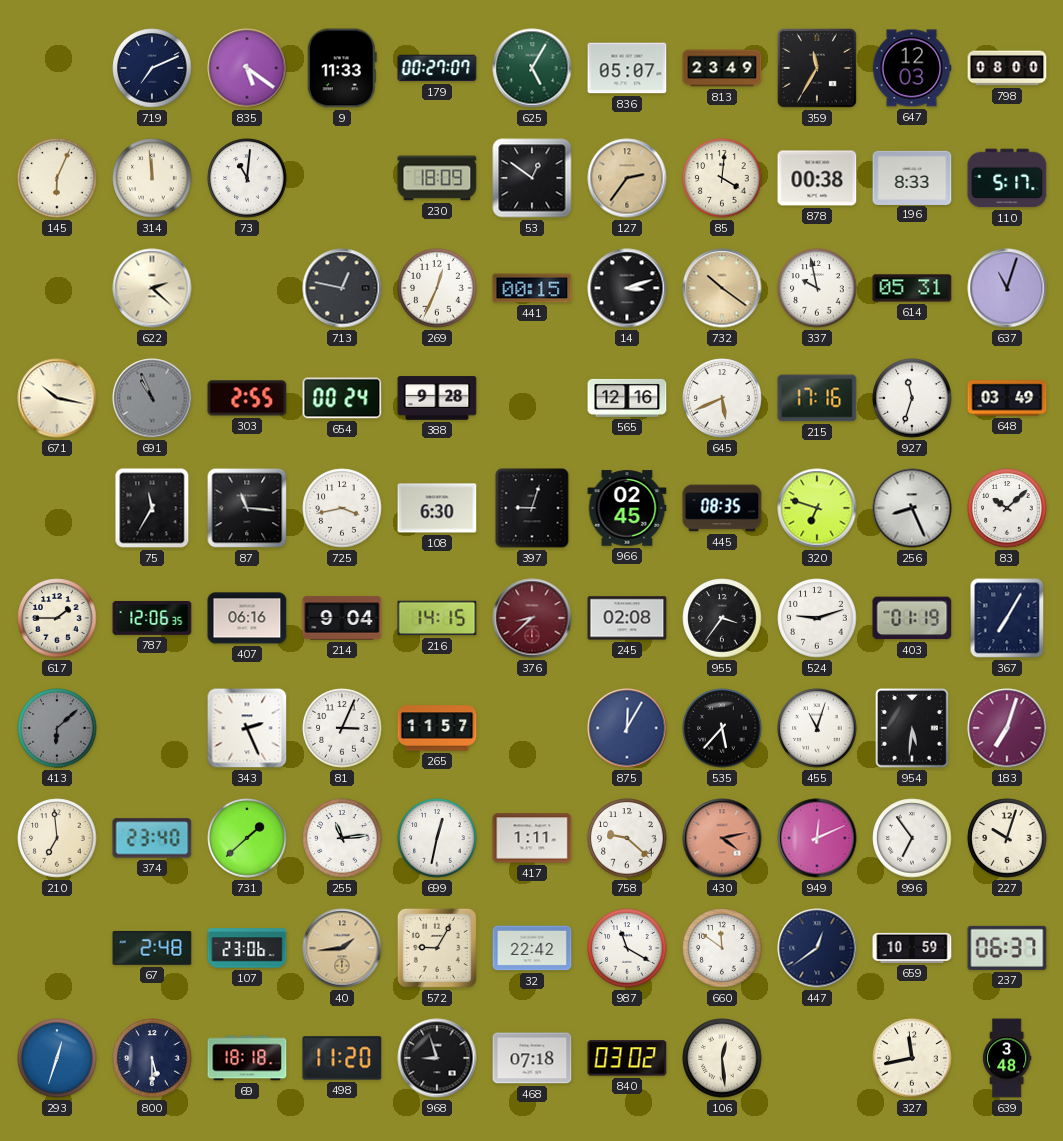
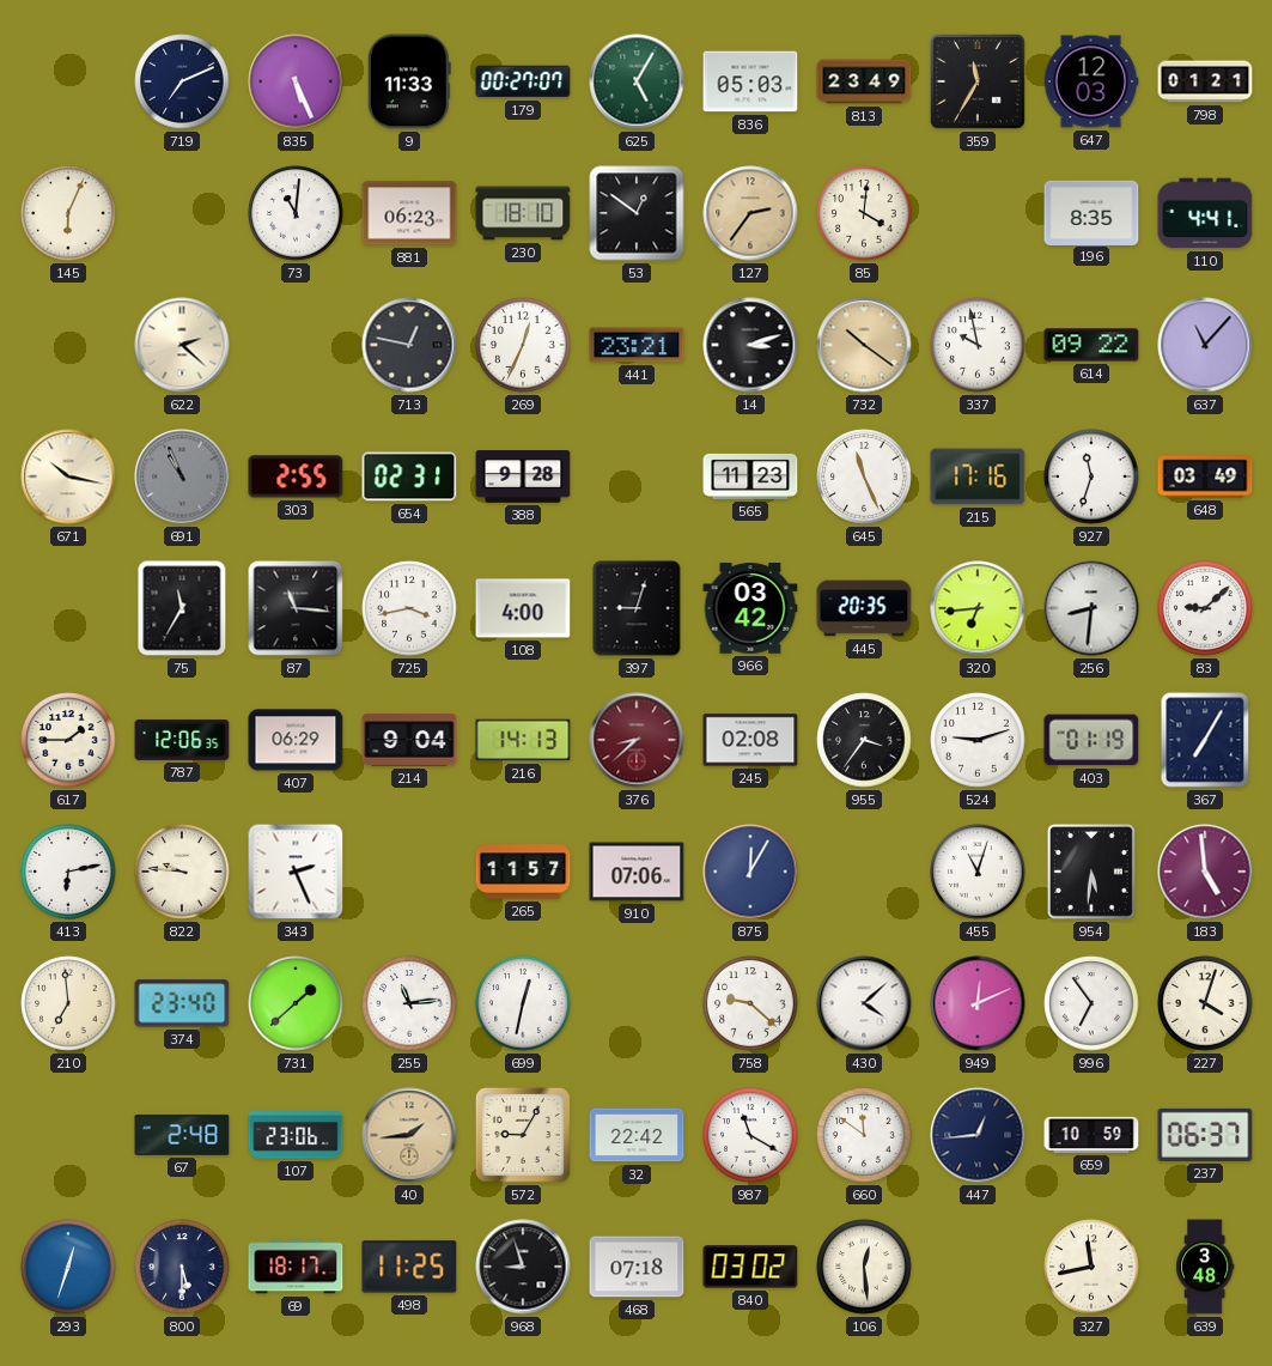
835: 5:21 -> 5:26 (296, 81)
836: 05:07 -> 05:03 (750, 81)
798: 08:00 -> 01:21 (1205, 81)
314: 11:59 -> none (152, 178)
881: none -> 06:23 (409, 213)
230: 18:09 -> 18:10 (523, 213)
878: 00:38 -> none (817, 178)
196: 8:33 -> 8:35 (1091, 212)
110: 5:17 -> 4:41 (1205, 213)
441: 00:15 -> 23:21 (637, 345)
614: 05:31 -> 09:22 (1091, 345)
637: 11:03 -> 11:07 (1205, 345)
654: 00:24 -> 02:31 (409, 476)
565: 12:16 -> 11:23 (750, 476)
645: 5:41 -> 11:26 (864, 476)
108: 6:30 -> 4:00 (523, 608)
966: 02:45 -> 03:42 (750, 608)
445: 08:35 -> 20:35 (864, 608)
320: 6:48 -> 6:44 (978, 608)
256: 8:26 -> 8:31 (1091, 608)
83: 10:08 -> 9:08 (1205, 608)
407: 06:16 -> 06:29 (296, 740)
216: 14:15 -> 14:13 (523, 740)
413: 6:08 -> 6:13 (68, 872)
413 dial: grey -> white (68, 872)
822: none -> 9:46 (182, 872)
81: 3:04 -> none (342, 728)
910: none -> 07:06 (637, 872)
535: 5:37 -> none (722, 728)
183: 7:03 -> 4:59 (1205, 872)
417: 1:11 -> none (532, 838)
430: 4:13 -> 4:08 (864, 1003)
430 dial: salmon -> white (864, 1003)
227: 10:03 -> 4:03 (1205, 1003)
447: 12:39 -> 12:44 (978, 1135)
69: 18:18 -> 18:17 (296, 1267)
498: 11:20 -> 11:25 (409, 1267)
